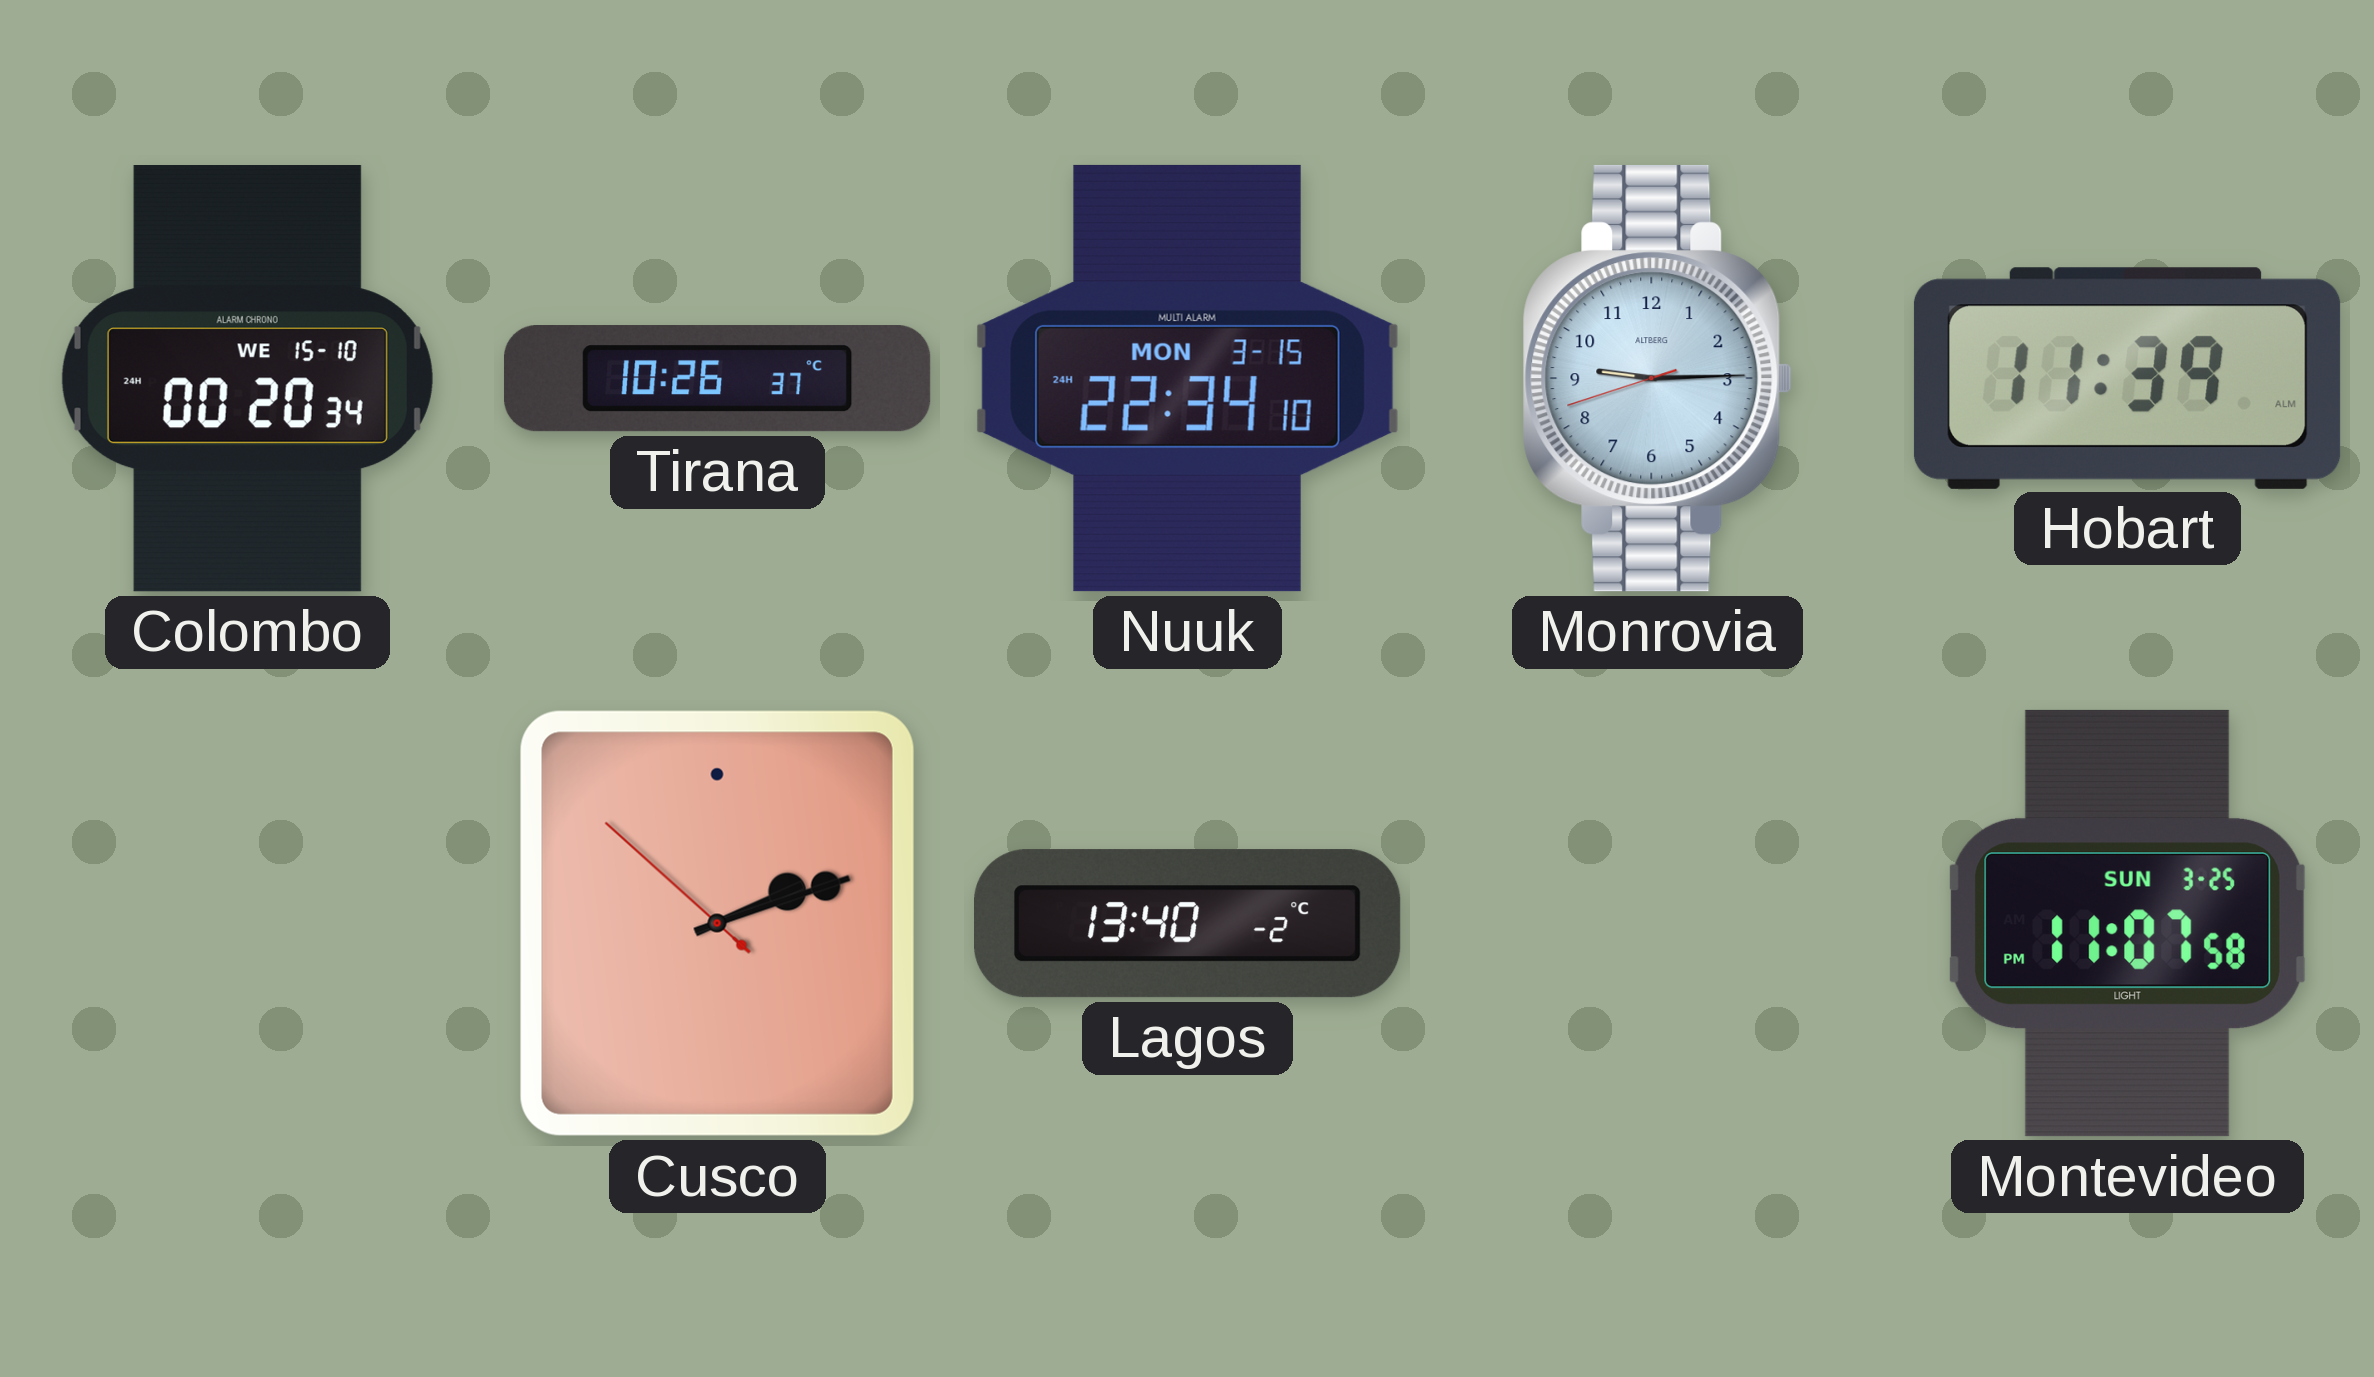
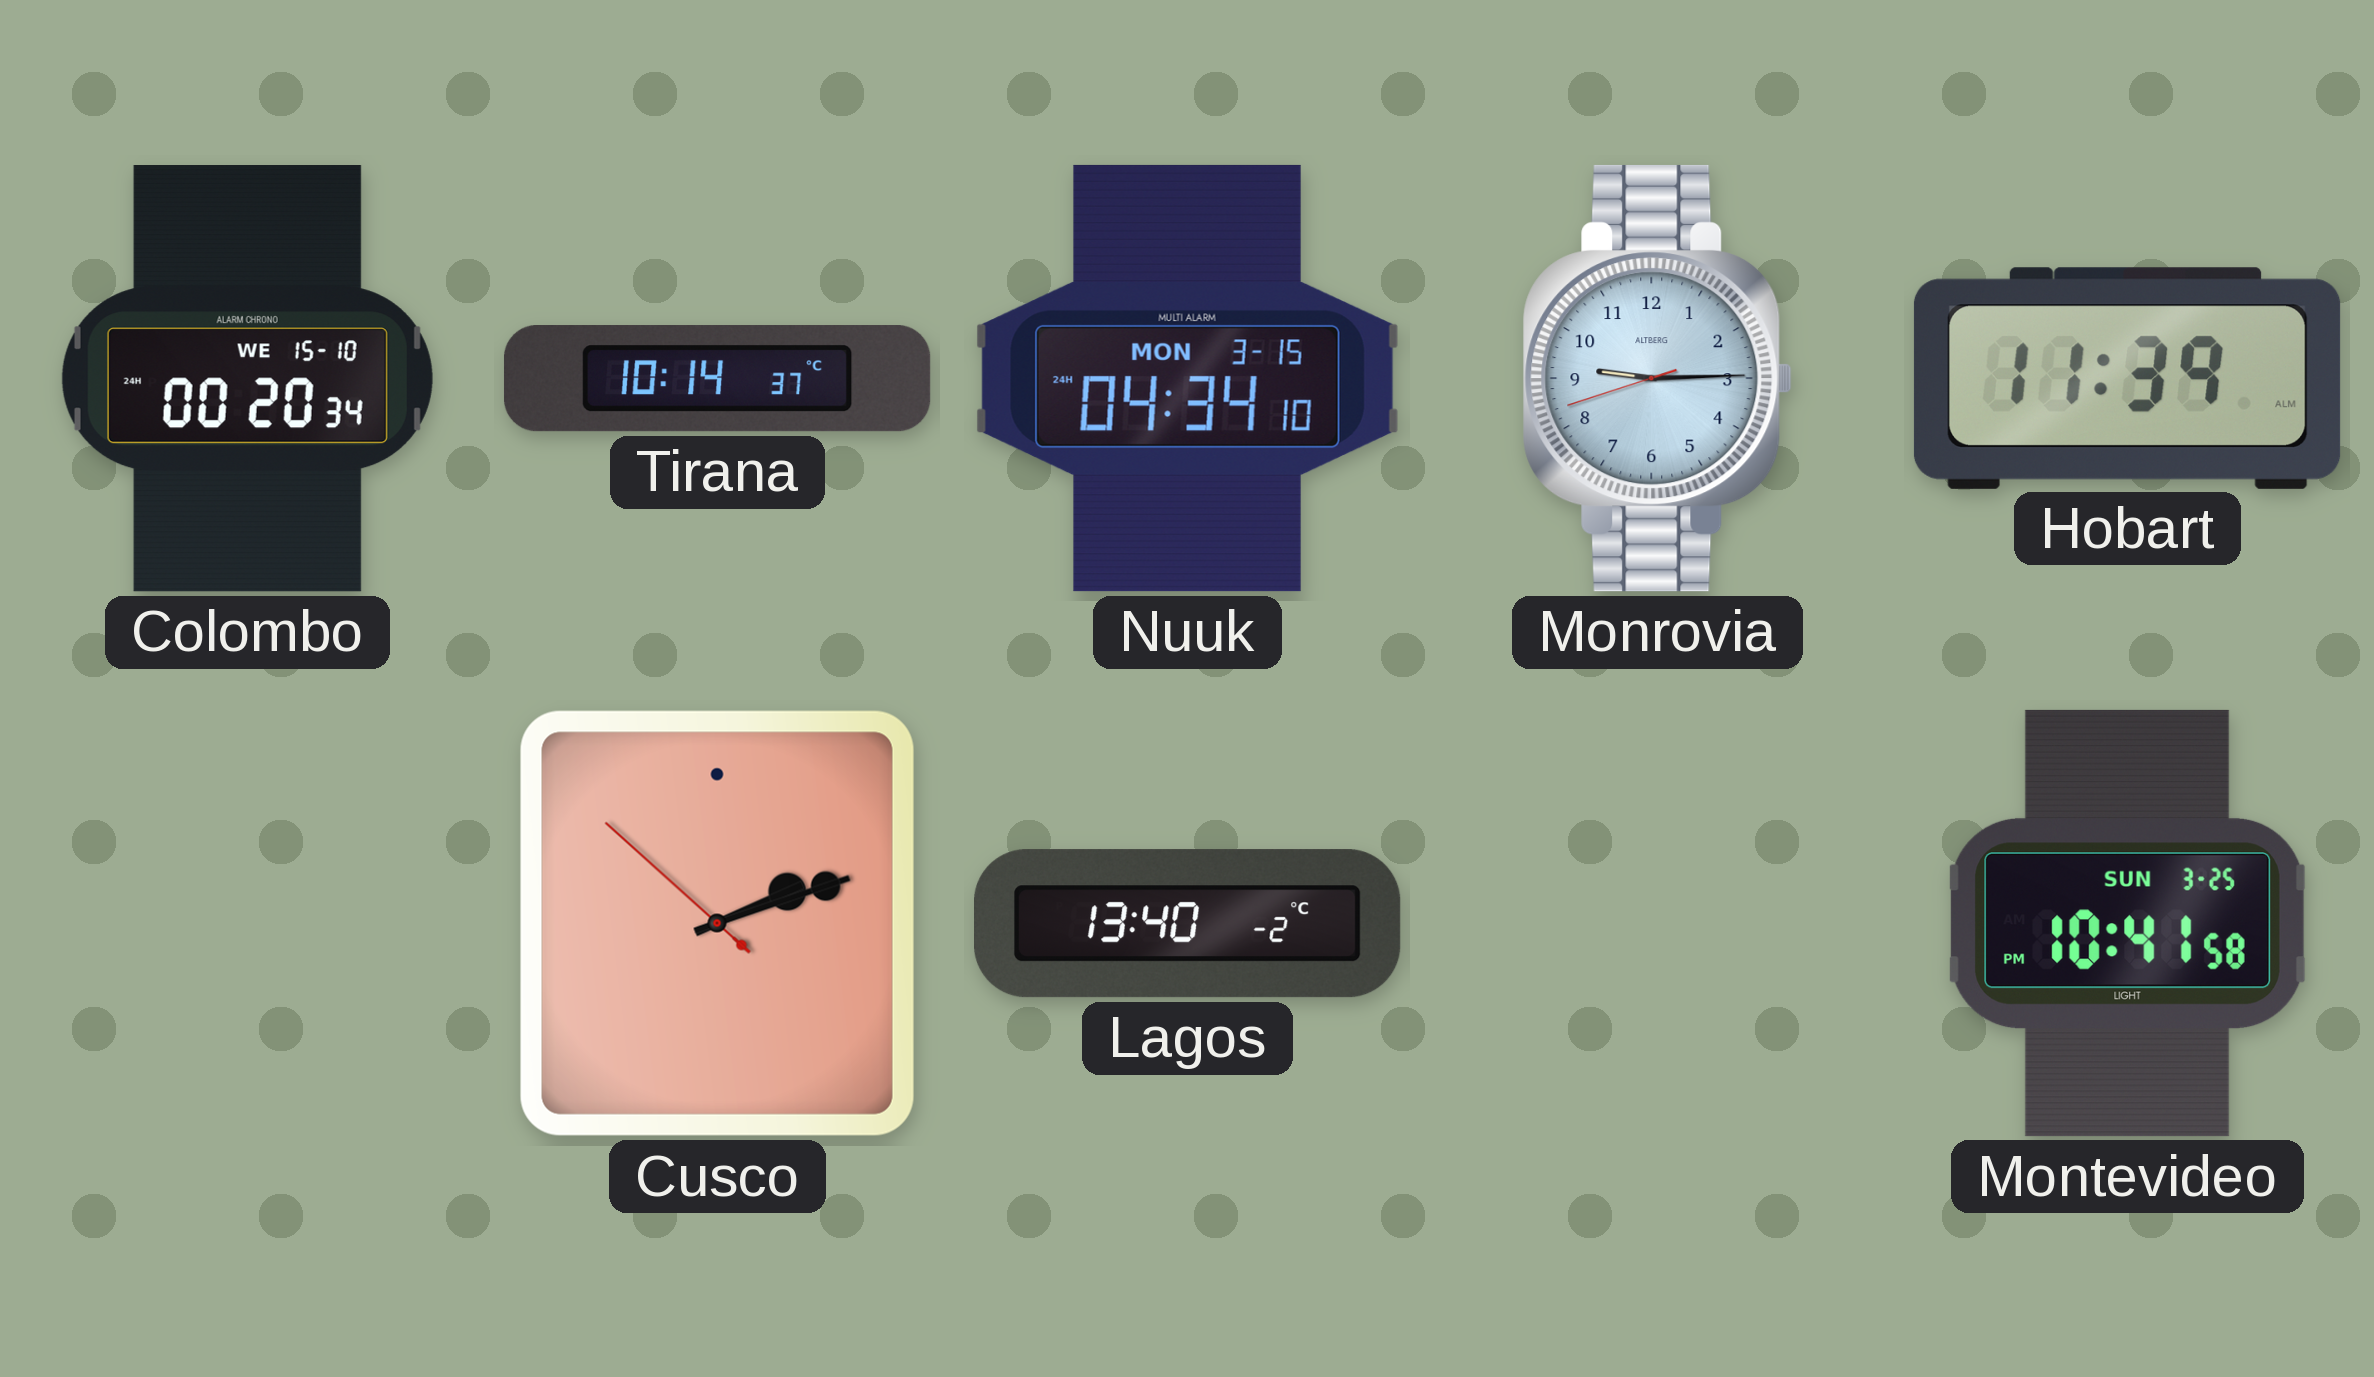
Tirana: 10:26 -> 10:14 (717, 379)
Nuuk: 22:34 -> 04:34 (1187, 378)
Montevideo: 11:07 -> 10:41 (2127, 923)
